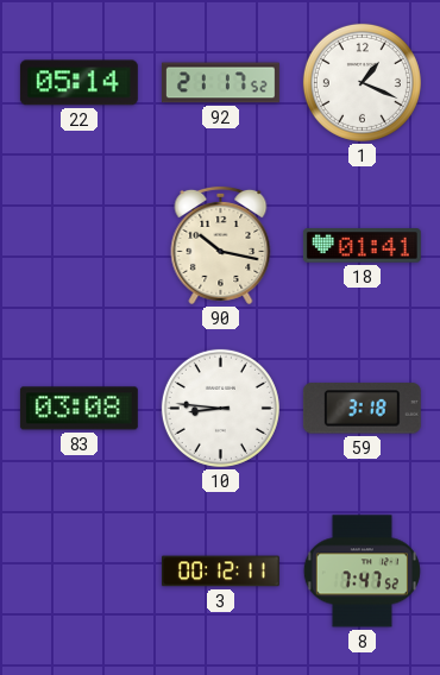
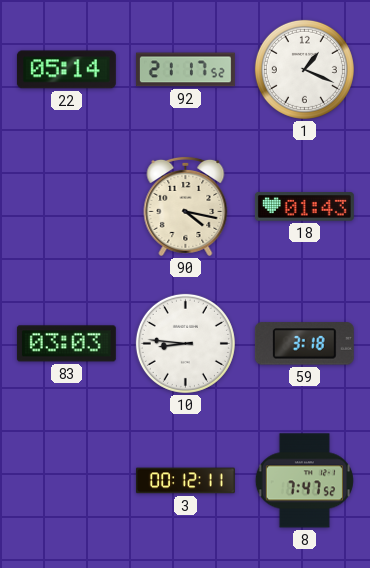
90: 10:17 -> 4:17 (186, 206)
18: 01:41 -> 01:43 (304, 207)
83: 03:08 -> 03:03 (66, 344)
